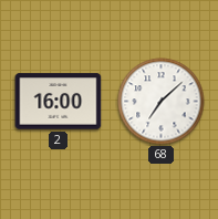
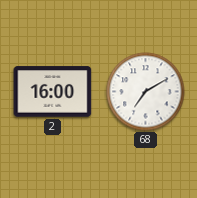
68: 7:08 -> 7:10 (146, 92)
